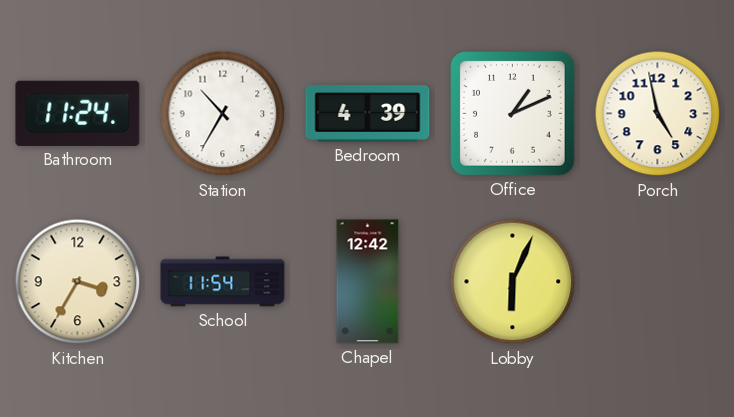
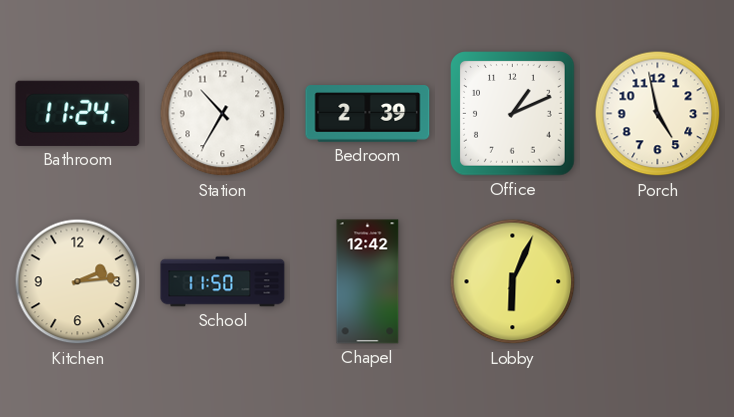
Bedroom: 4:39 -> 2:39 (368, 114)
Kitchen: 3:35 -> 2:14 (78, 282)
School: 11:54 -> 11:50 (223, 282)
